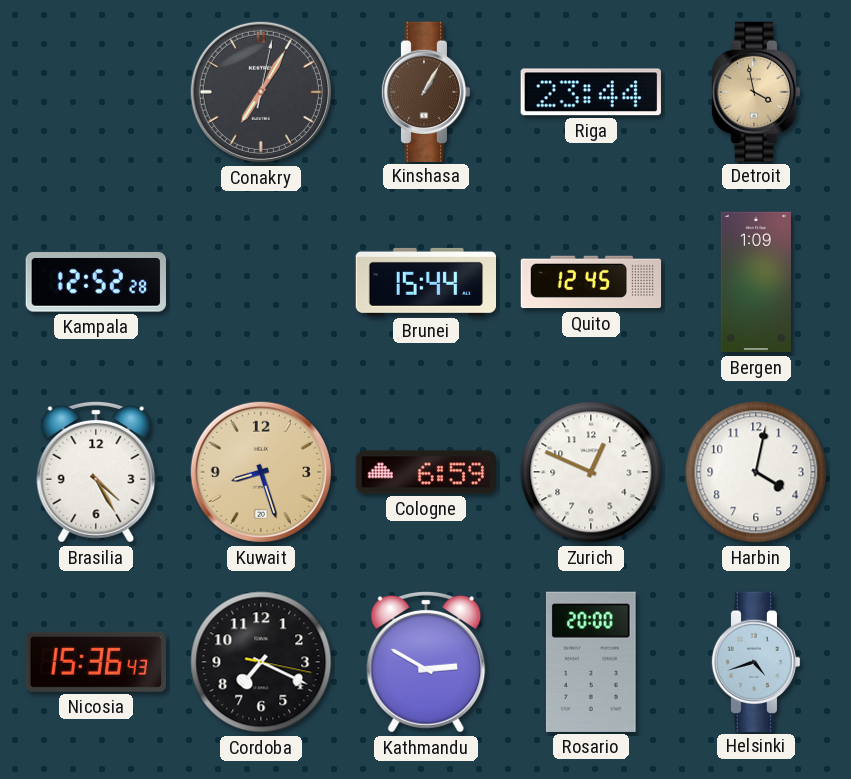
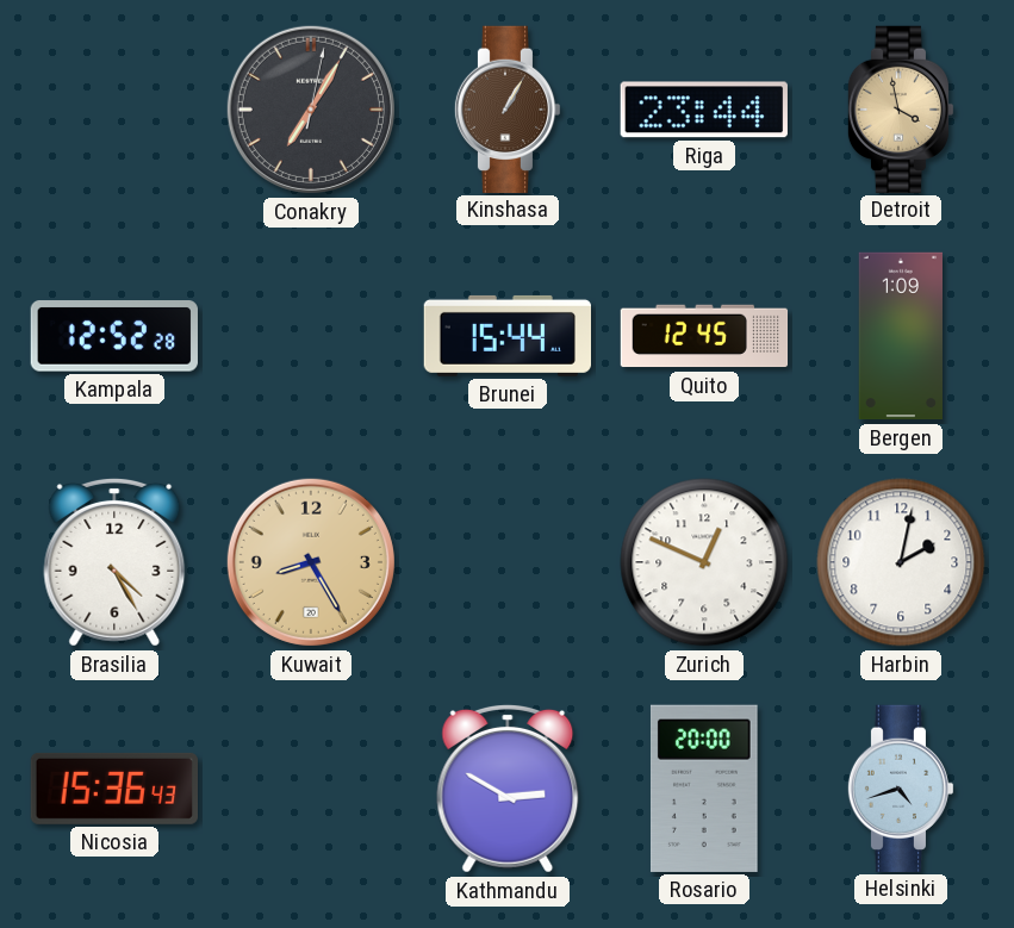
Kuwait: 8:27 -> 8:25 (311, 562)
Cologne: 6:59 -> none (425, 472)
Harbin: 4:02 -> 2:02 (901, 562)
Cordoba: 7:19 -> none (261, 662)
